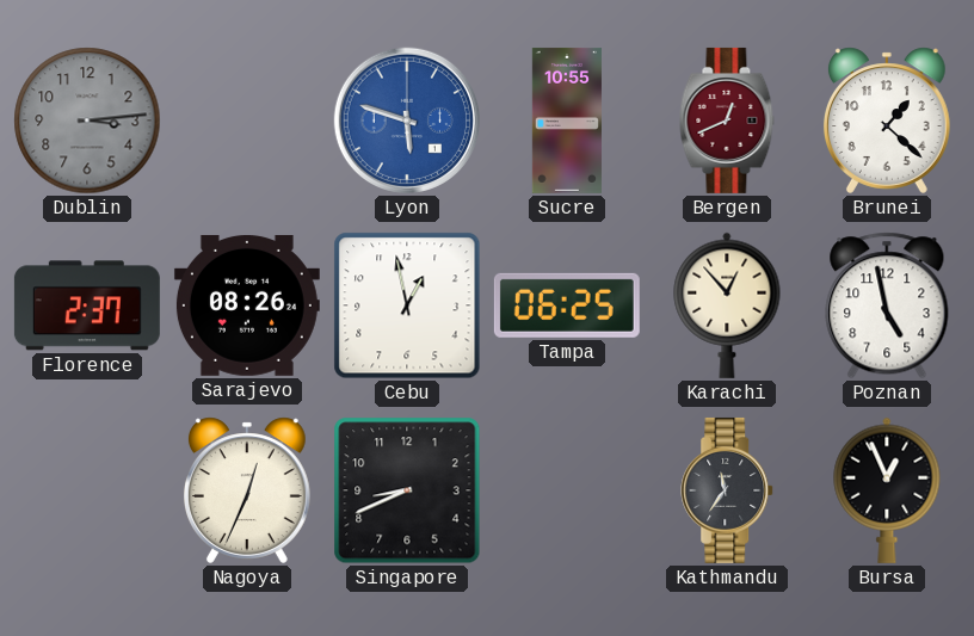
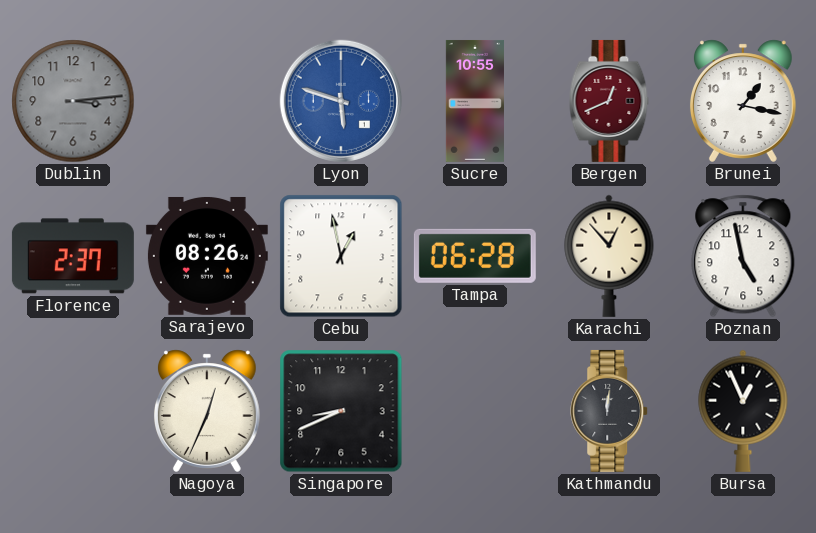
Brunei: 1:22 -> 1:17 (743, 101)
Tampa: 06:25 -> 06:28 (475, 256)
Kathmandu: 11:36 -> 12:01 (610, 411)
